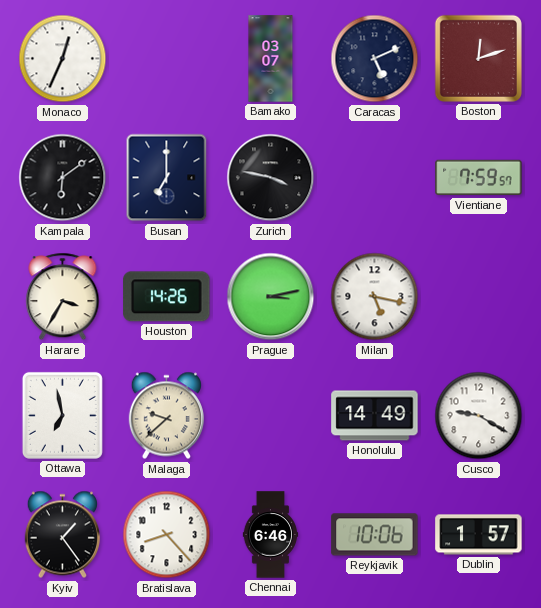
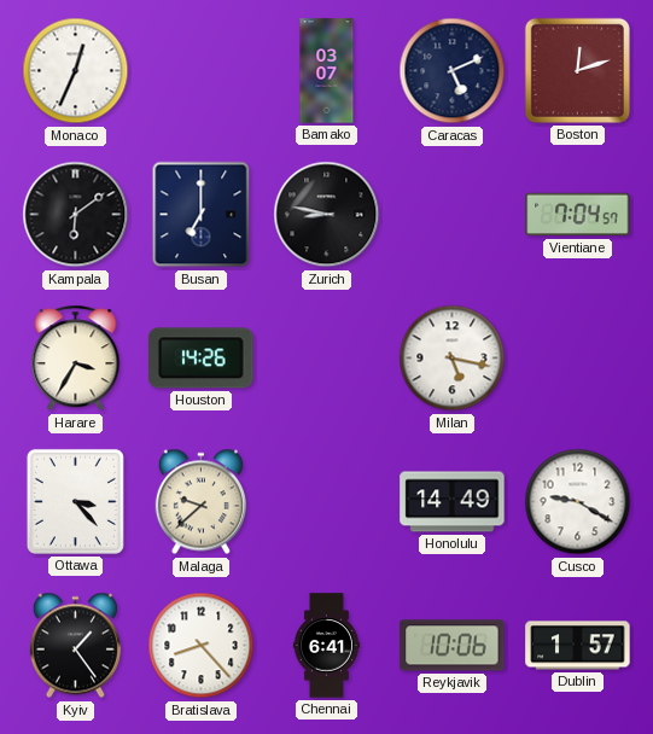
Zurich: 3:47 -> 8:47 (327, 215)
Vientiane: 7:59 -> 7:04 (578, 215)
Prague: 3:13 -> none (271, 297)
Ottawa: 6:58 -> 3:23 (75, 501)
Chennai: 6:46 -> 6:41 (327, 646)
